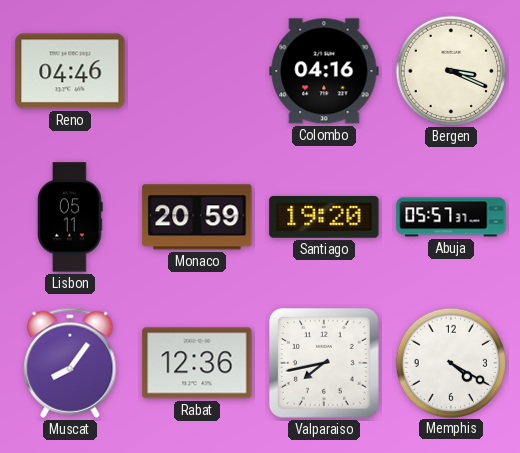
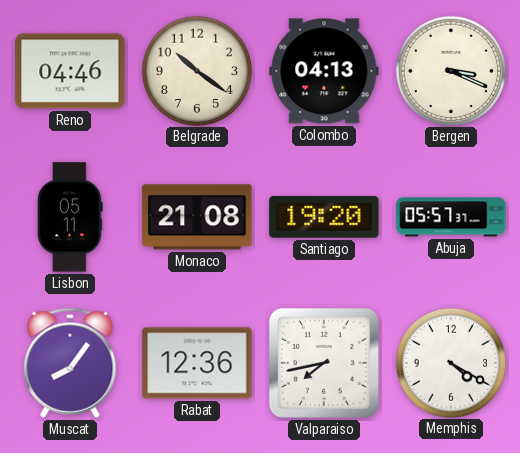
Belgrade: none -> 10:21 (196, 70)
Colombo: 04:16 -> 04:13 (324, 71)
Monaco: 20:59 -> 21:08 (197, 217)
